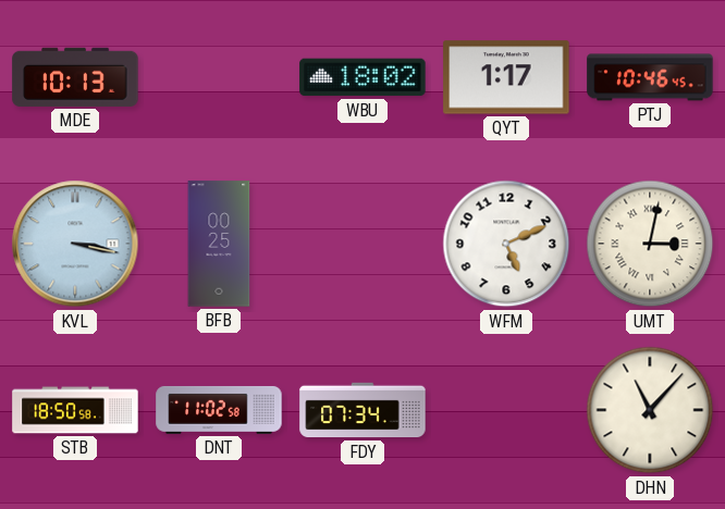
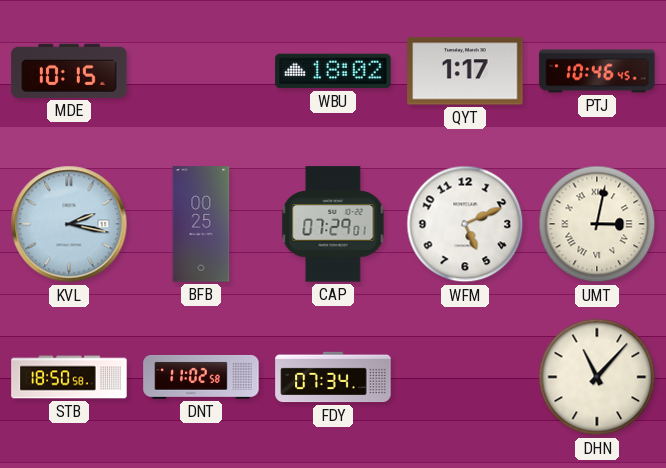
MDE: 10:13 -> 10:15 (69, 71)
KVL: 3:17 -> 2:17 (69, 224)
CAP: none -> 07:29 (333, 224)
